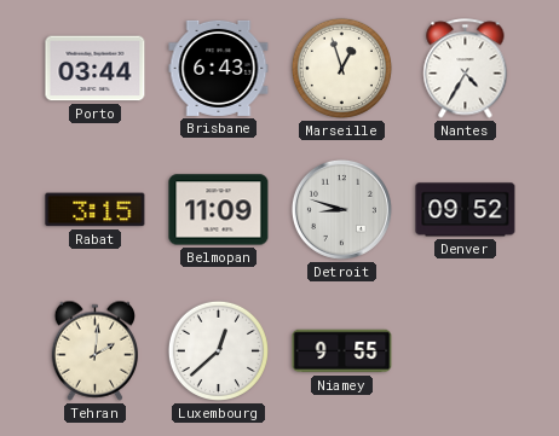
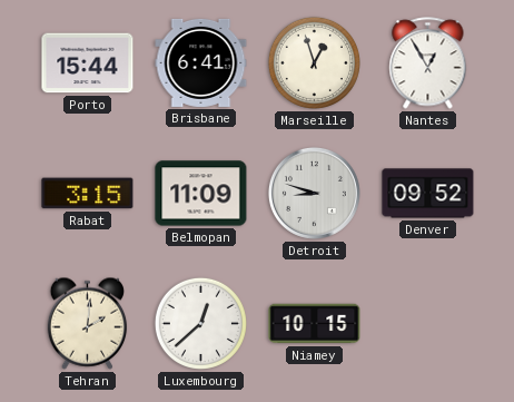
Porto: 03:44 -> 15:44 (88, 63)
Brisbane: 6:43 -> 6:41 (201, 62)
Nantes: 4:35 -> 12:55 (428, 63)
Niamey: 9:55 -> 10:15 (315, 324)
